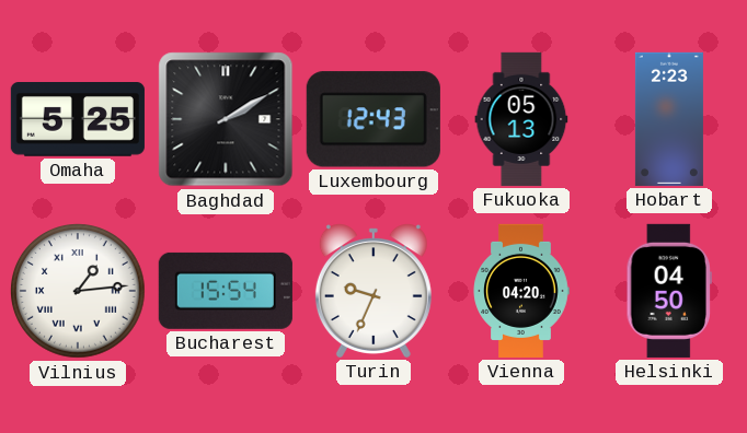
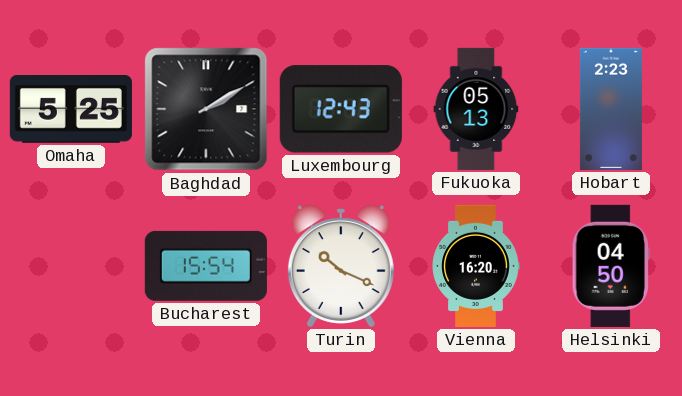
Vilnius: 1:14 -> none (79, 292)
Turin: 9:34 -> 10:19 (341, 266)
Vienna: 04:20 -> 16:20 (476, 266)
